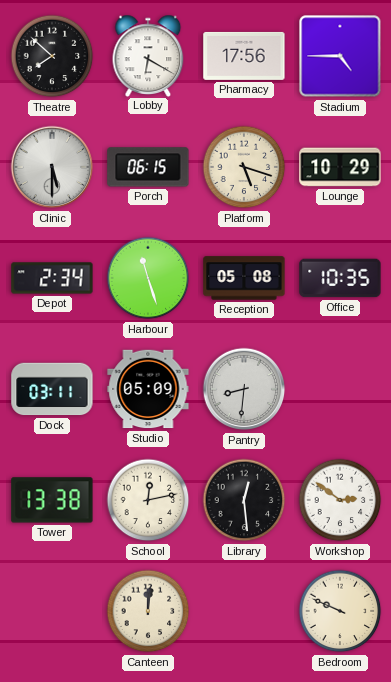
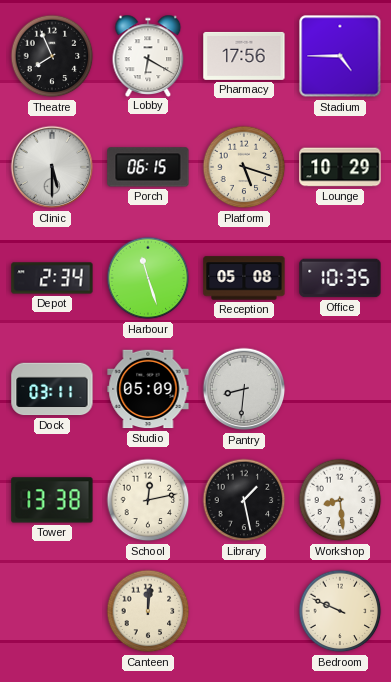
Theatre: 7:52 -> 7:56 (52, 56)
Library: 12:29 -> 1:28 (244, 500)
Workshop: 2:51 -> 8:29 (340, 500)
